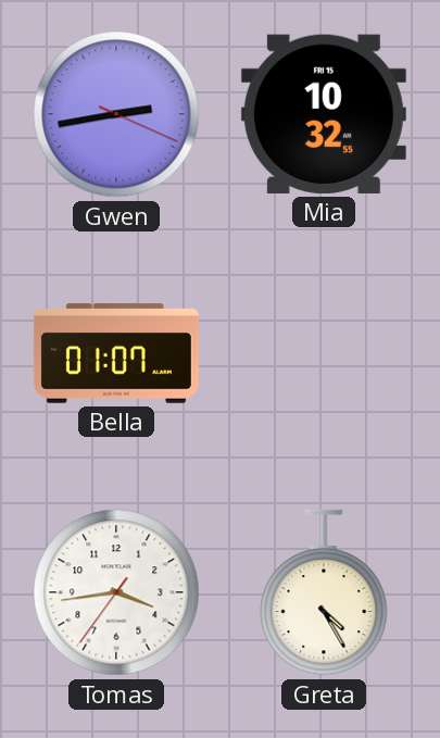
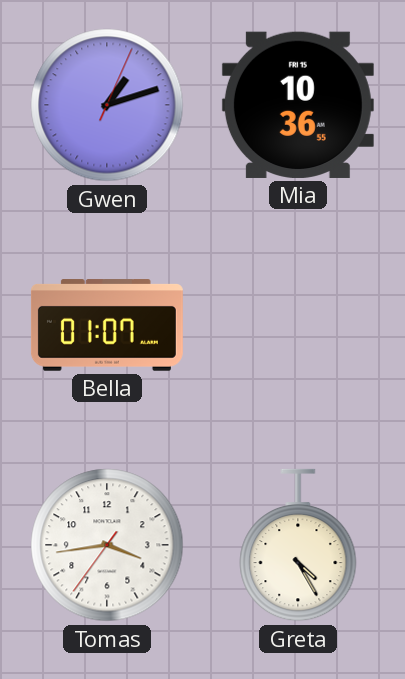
Gwen: 2:43 -> 1:12 (107, 105)
Mia: 10:32 -> 10:36 (298, 105)
